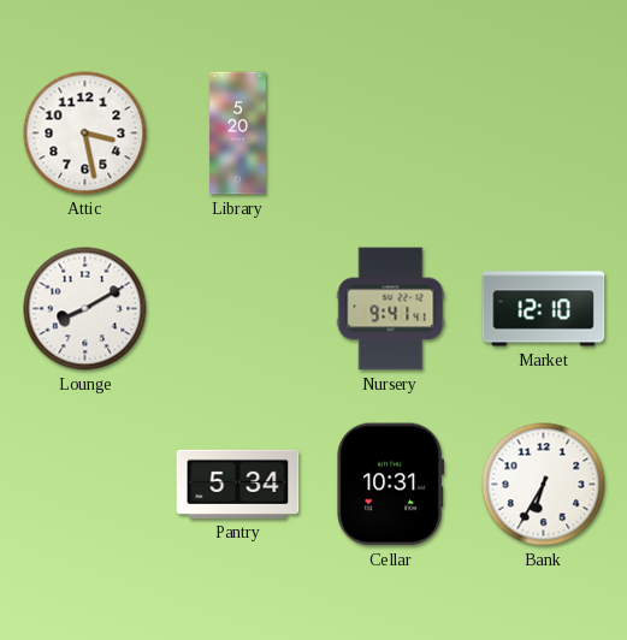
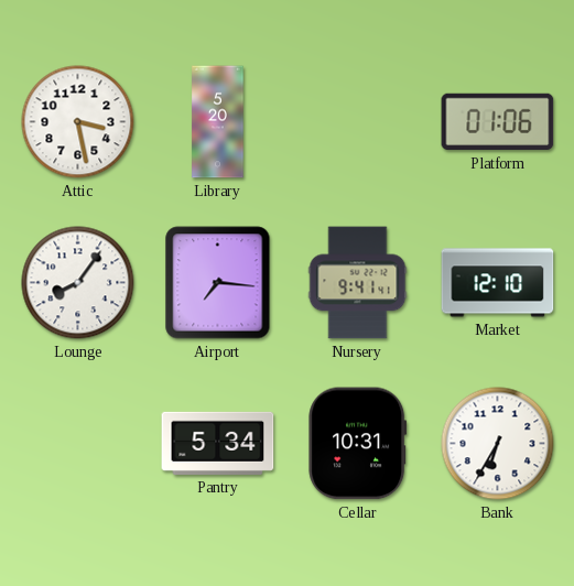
Platform: none -> 01:06 (498, 122)
Lounge: 8:10 -> 8:06 (78, 283)
Airport: none -> 7:16 (218, 283)
